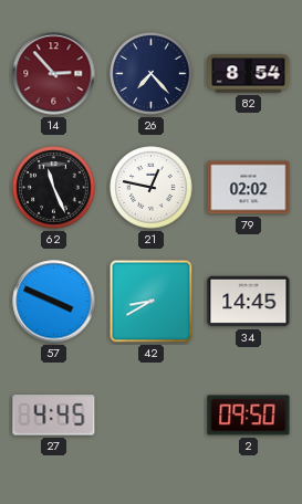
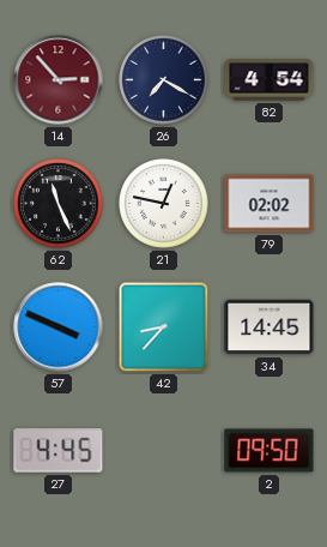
26: 7:23 -> 7:20 (164, 80)
82: 8:54 -> 4:54 (270, 80)
42: 8:40 -> 8:37 (164, 327)
